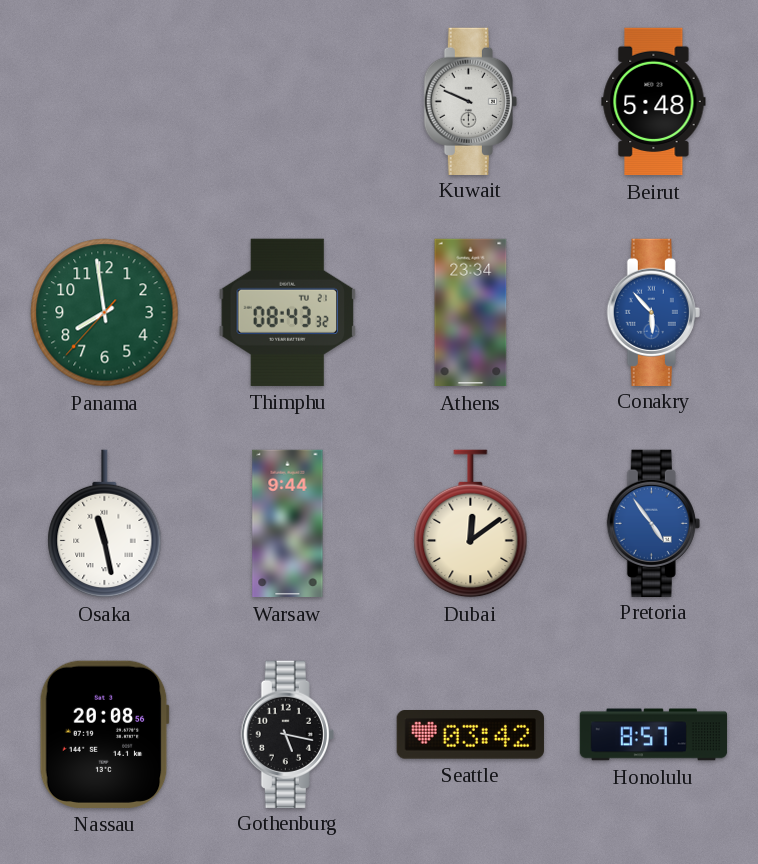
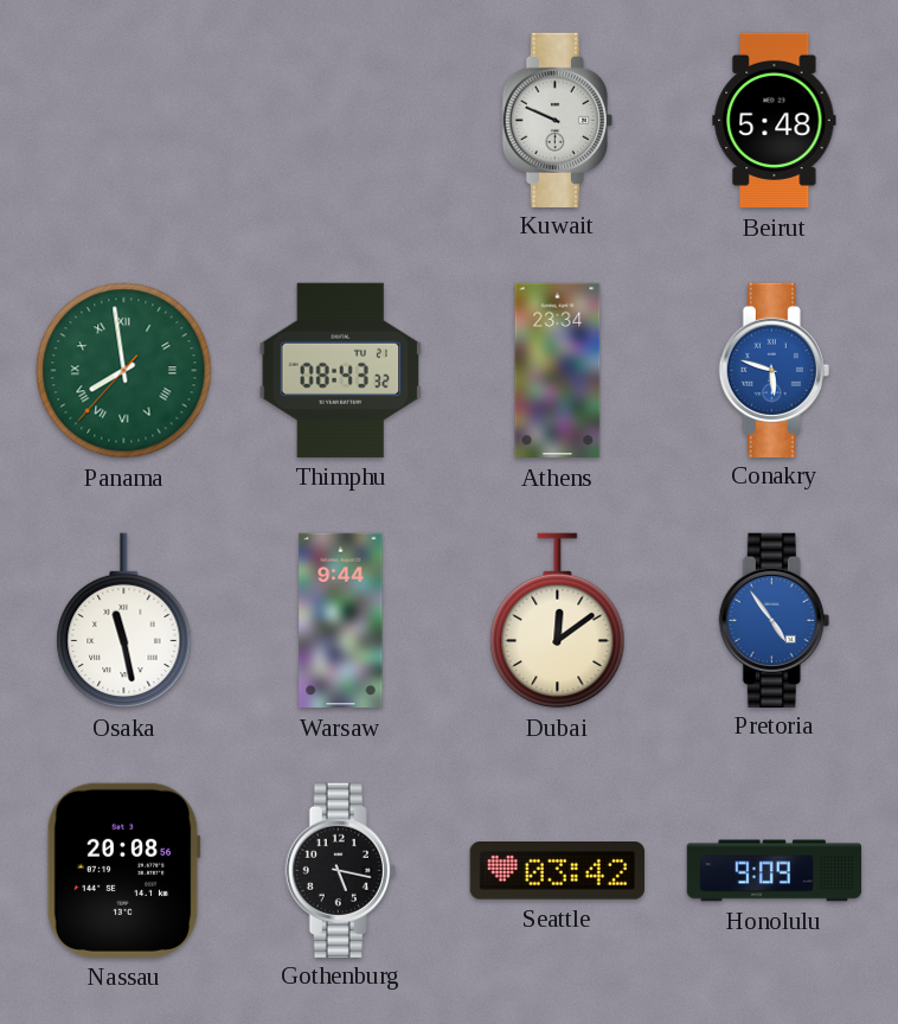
Panama numerals: Arabic -> Roman (124, 371)
Conakry: 5:53 -> 5:48 (774, 370)
Honolulu: 8:57 -> 9:09 (775, 871)
